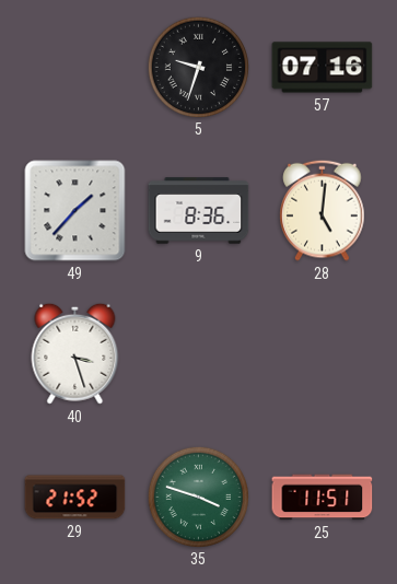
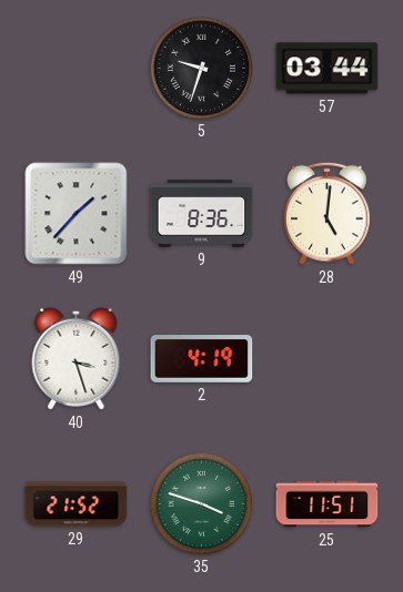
57: 07:16 -> 03:44 (328, 69)
2: none -> 4:19 (202, 359)
